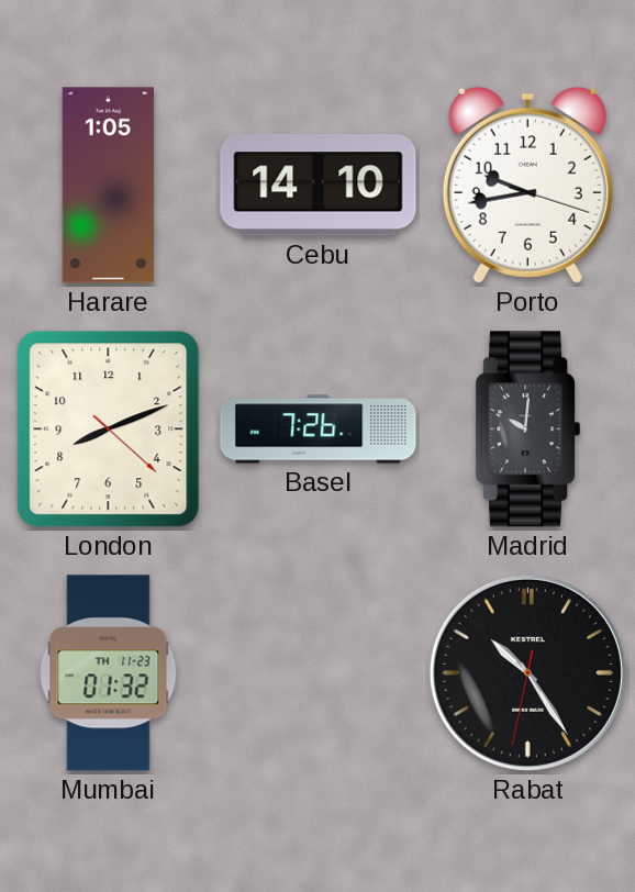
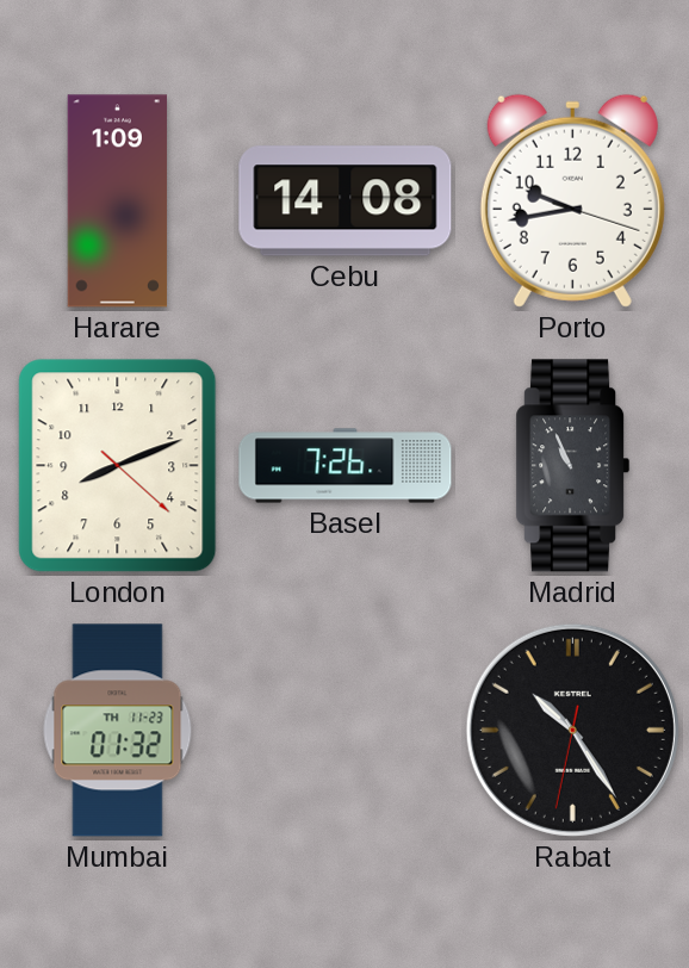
Harare: 1:05 -> 1:09 (118, 201)
Cebu: 14:10 -> 14:08 (346, 201)
Madrid: 10:01 -> 10:56 (573, 466)
